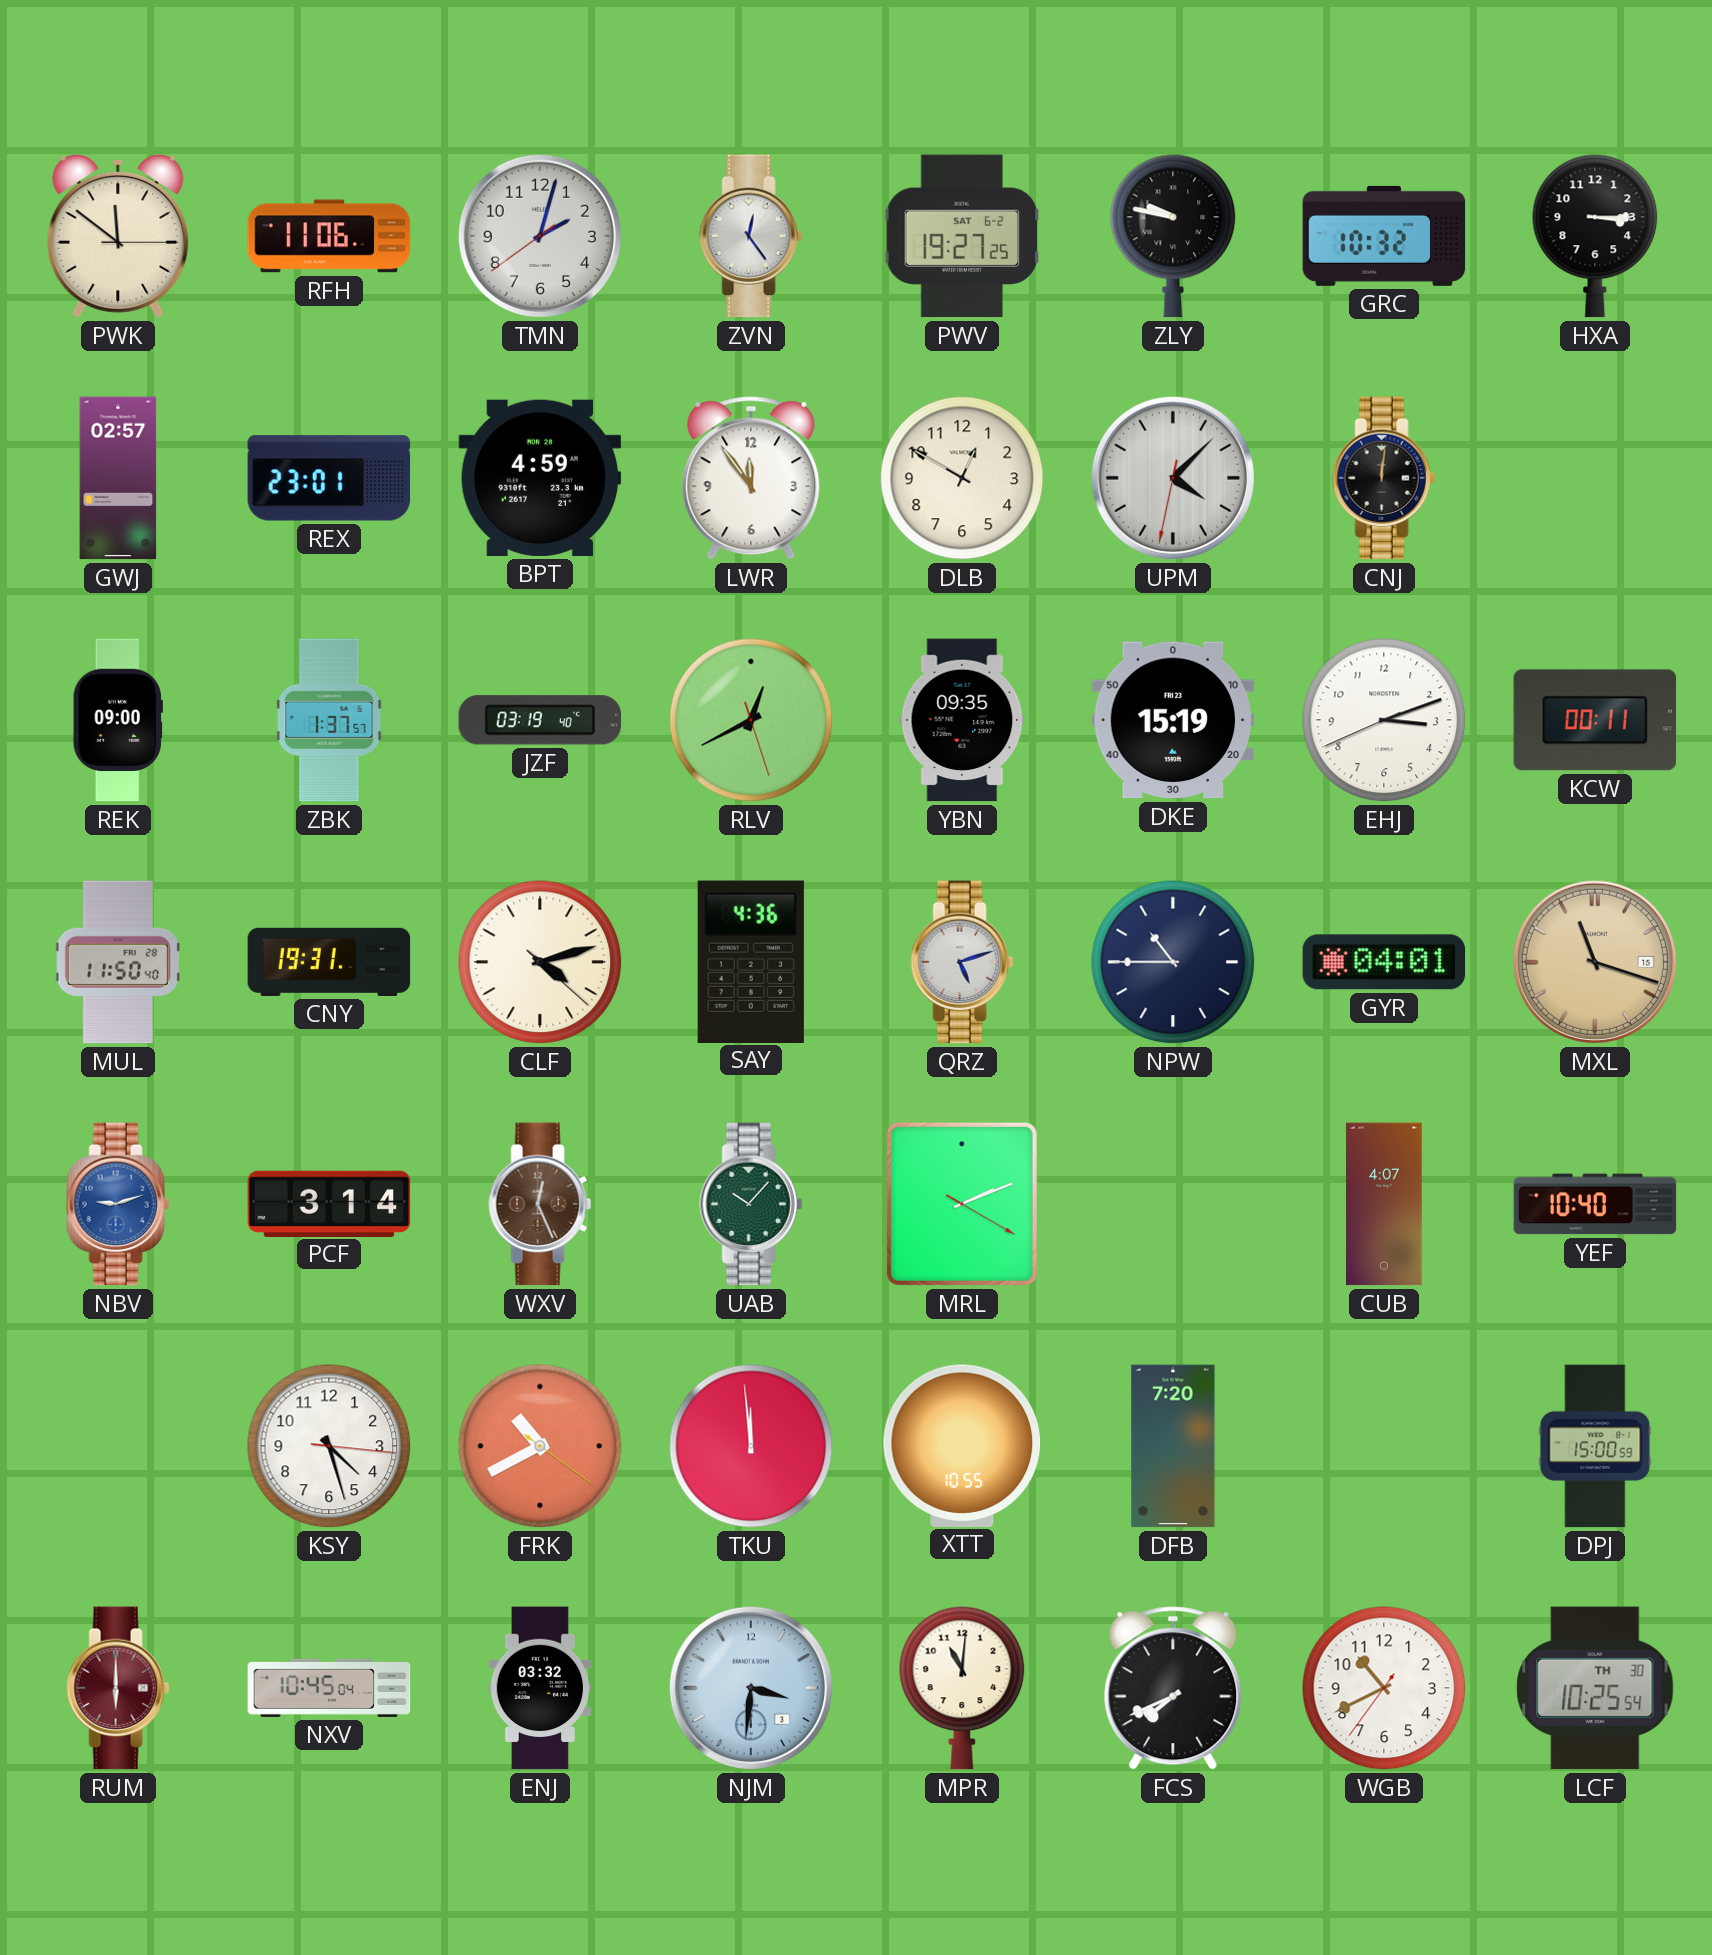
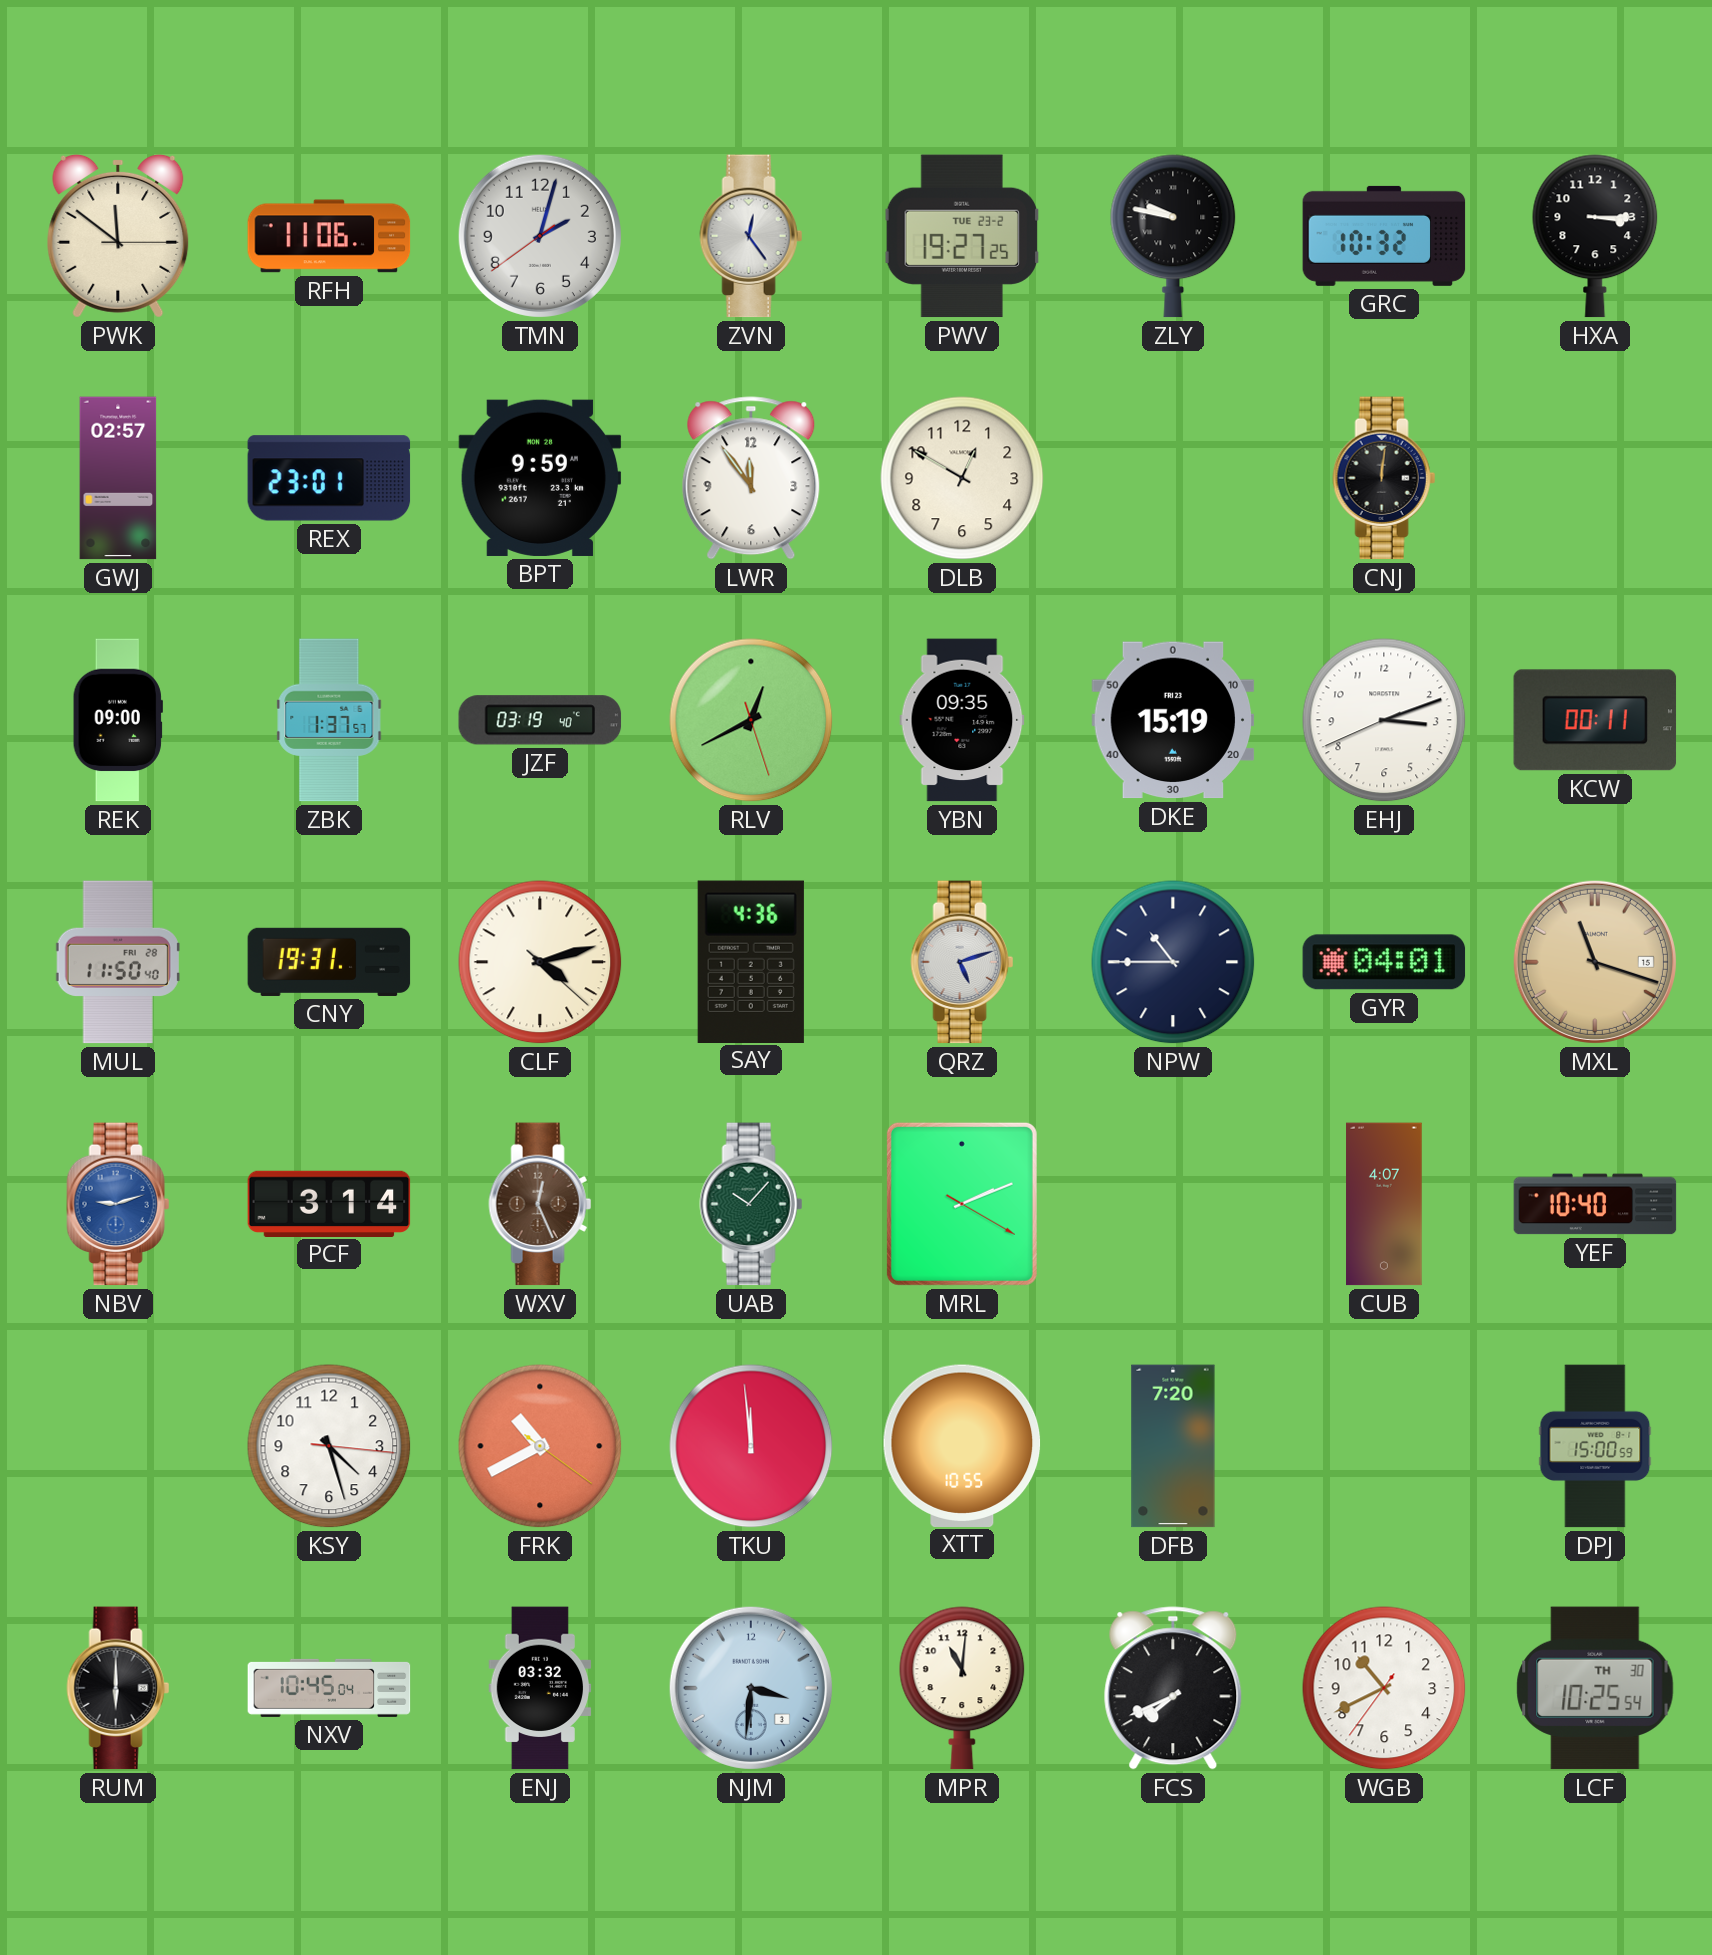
PWV date: SAT 6-2 -> TUE 23-2 (962, 236)
BPT: 4:59 -> 9:59 (540, 478)
UPM: 4:07 -> none (1173, 478)
RUM dial: burgundy -> black (118, 1688)
